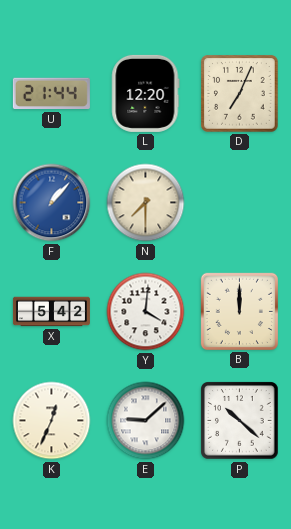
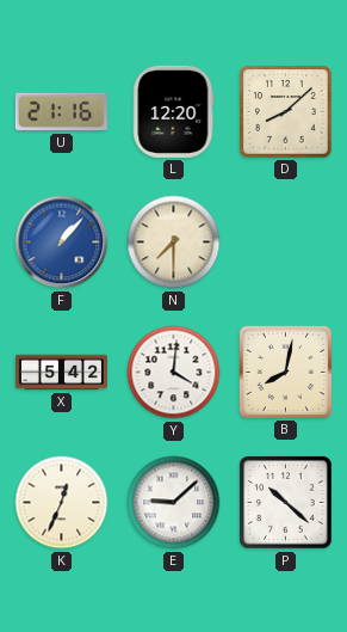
U: 21:44 -> 21:16 (61, 112)
D: 7:04 -> 8:08 (286, 112)
B: 12:00 -> 8:02 (285, 372)
